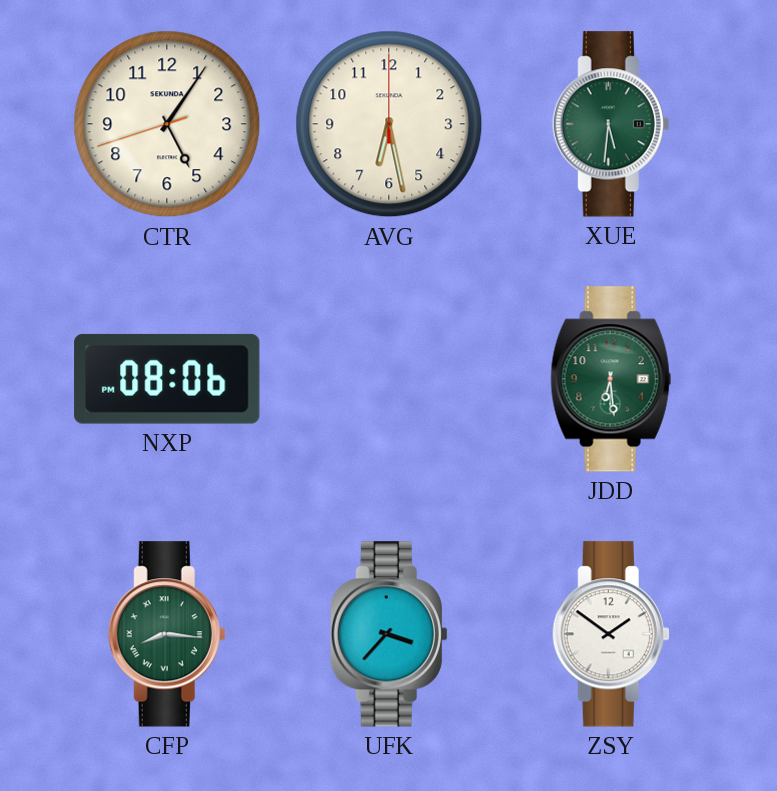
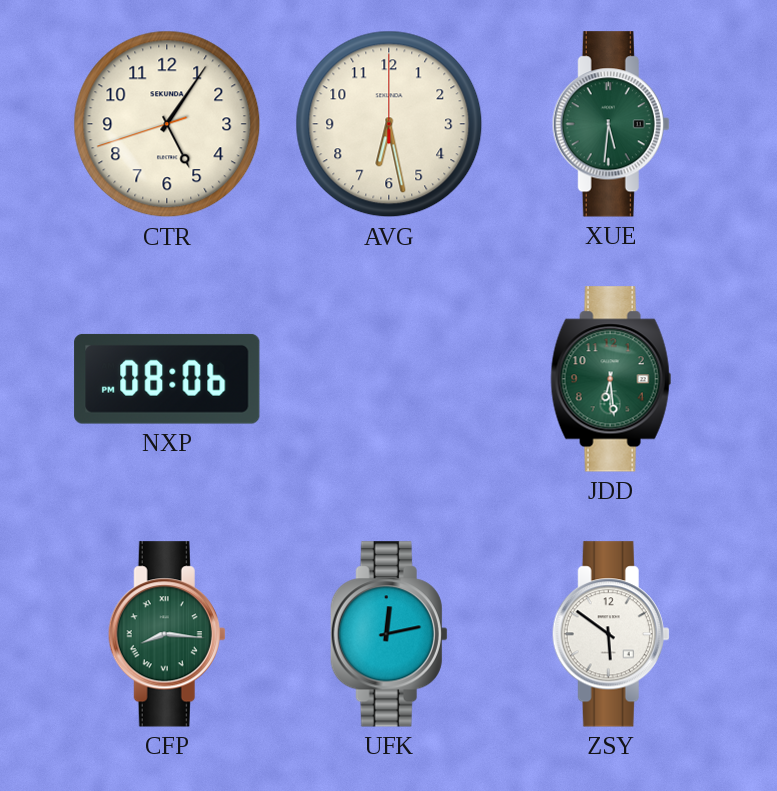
UFK: 3:37 -> 12:13 (389, 634)
ZSY: 1:51 -> 5:51 (611, 634)
